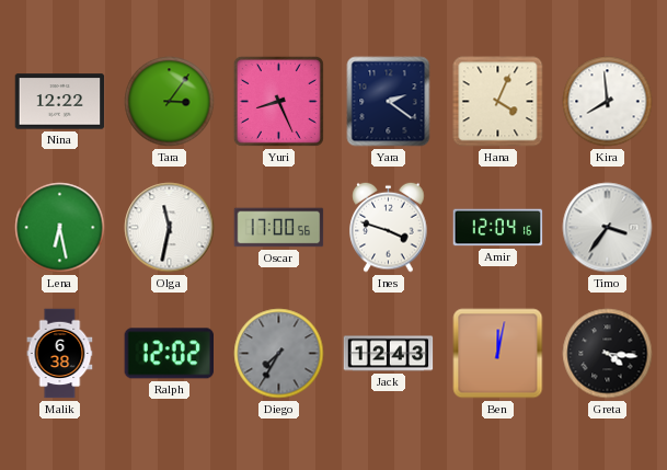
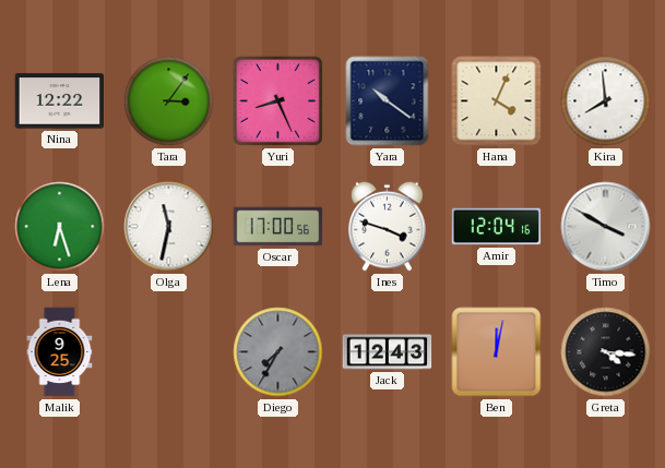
Yara: 2:21 -> 10:21 (388, 101)
Lena: 6:28 -> 6:27 (60, 227)
Timo: 3:36 -> 3:50 (606, 227)
Malik: 6:38 -> 9:25 (60, 352)
Ralph: 12:02 -> none (169, 354)
